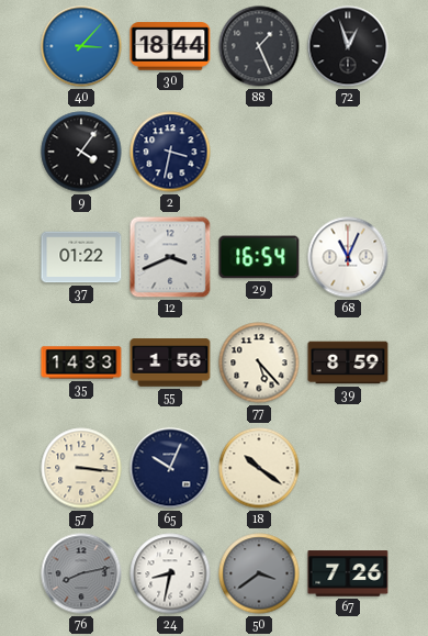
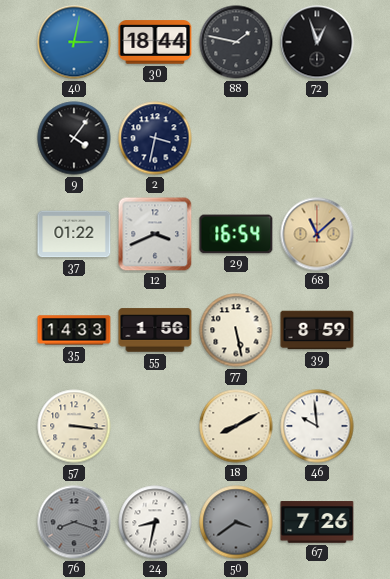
40: 3:07 -> 3:02 (74, 42)
88: 1:26 -> 1:47 (236, 42)
68: 11:04 -> 11:08 (317, 234)
68 dial: white -> champagne (317, 234)
77: 5:23 -> 5:28 (236, 330)
65: 10:04 -> none (170, 468)
18: 10:21 -> 8:10 (236, 426)
46: none -> 9:59 (317, 426)
76: 8:13 -> 8:18 (74, 522)
